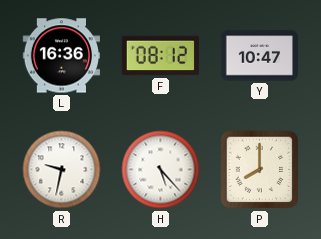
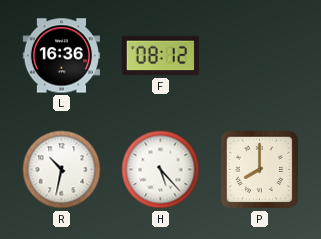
Y: 10:47 -> none (259, 56)
R: 9:32 -> 10:32 (62, 170)
